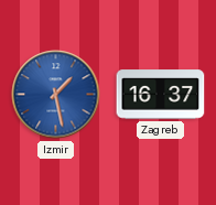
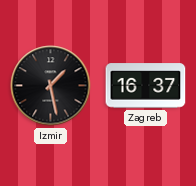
Izmir dial: blue -> black (51, 86)
